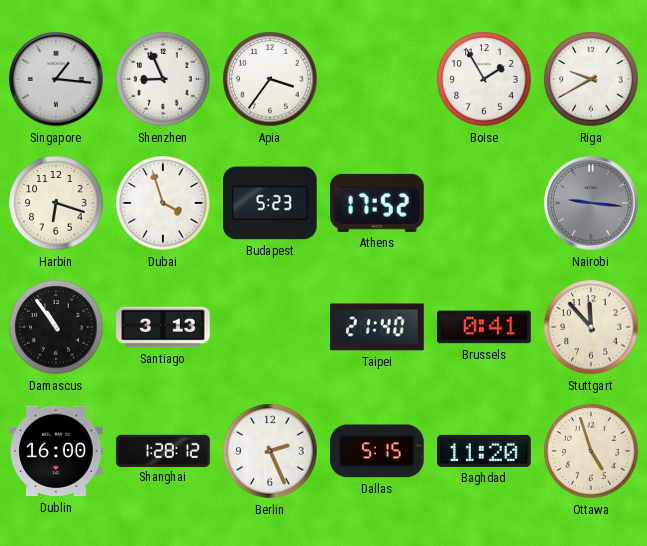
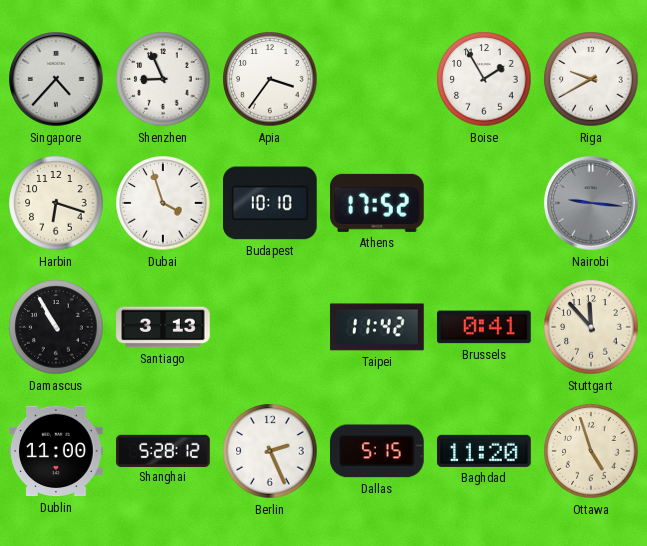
Singapore: 1:16 -> 4:37 (56, 79)
Budapest: 5:23 -> 10:10 (271, 203)
Damascus: 10:54 -> 10:55 (56, 327)
Taipei: 21:40 -> 11:42 (377, 327)
Dublin: 16:00 -> 11:00 (56, 451)
Shanghai: 1:28 -> 5:28 (163, 450)
